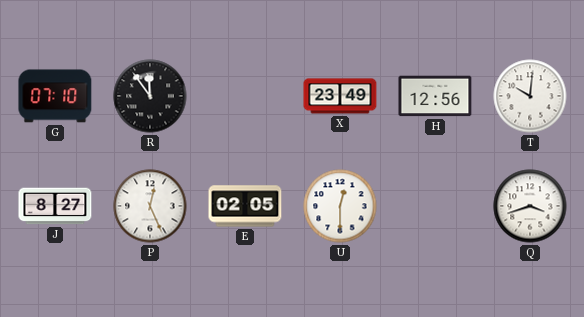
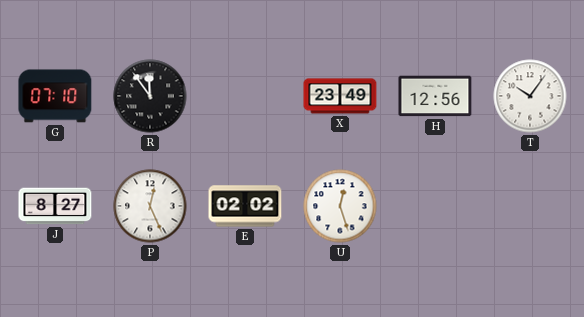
T: 10:01 -> 10:06 (530, 96)
E: 02:05 -> 02:02 (245, 206)
U: 12:30 -> 12:27 (340, 206)
Q: 3:42 -> none (530, 206)
